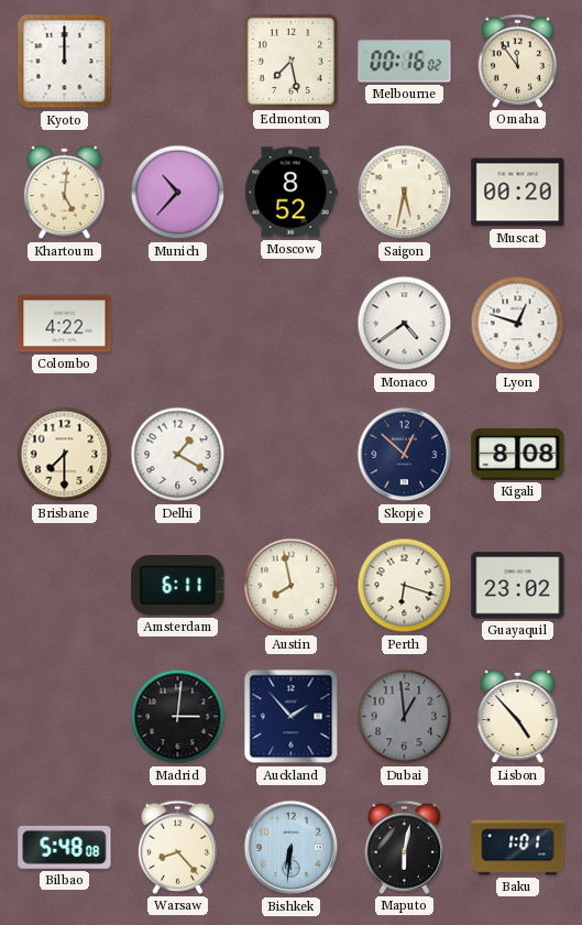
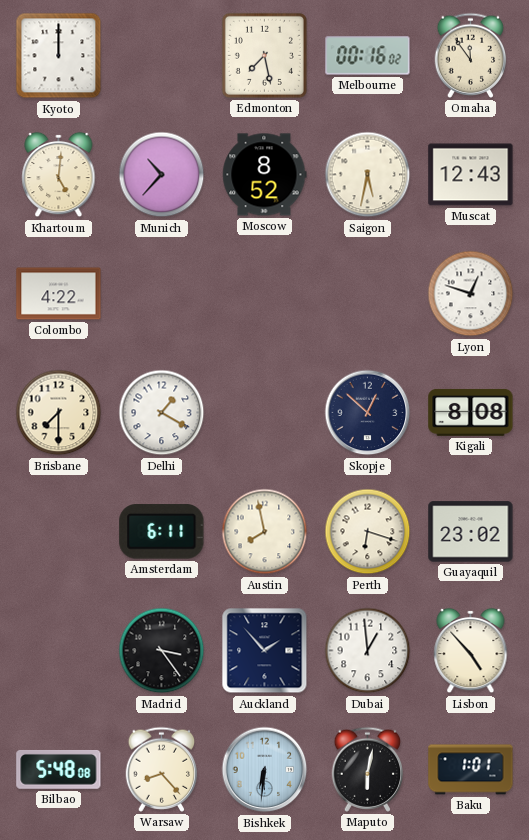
Muscat: 00:20 -> 12:43 (471, 175)
Monaco: 4:39 -> none (405, 324)
Madrid: 3:01 -> 3:24 (162, 651)
Dubai dial: grey -> white (368, 651)
